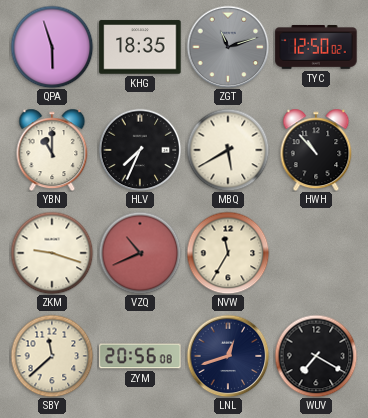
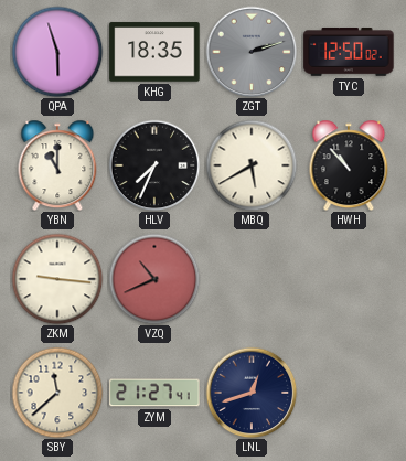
ZGT: 11:12 -> 2:12 (252, 52)
ZKM: 9:18 -> 9:16 (57, 279)
NVW: 11:35 -> none (228, 253)
ZYM: 20:56 -> 21:27 (154, 393)
WUV: 7:20 -> none (316, 356)
